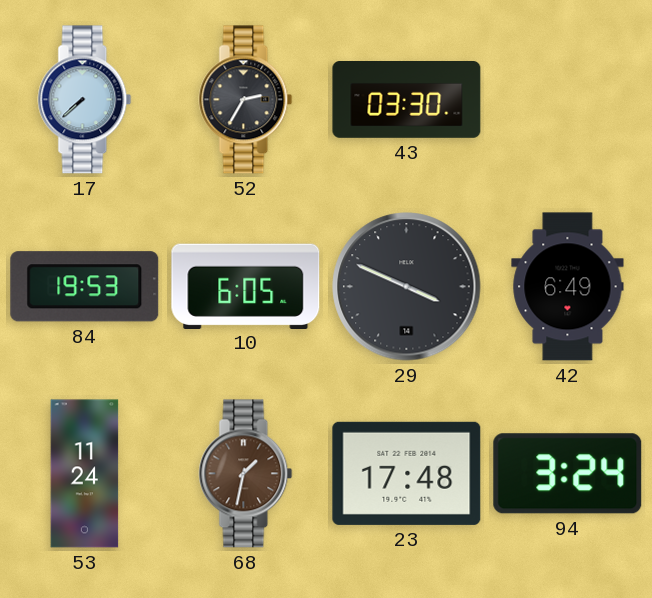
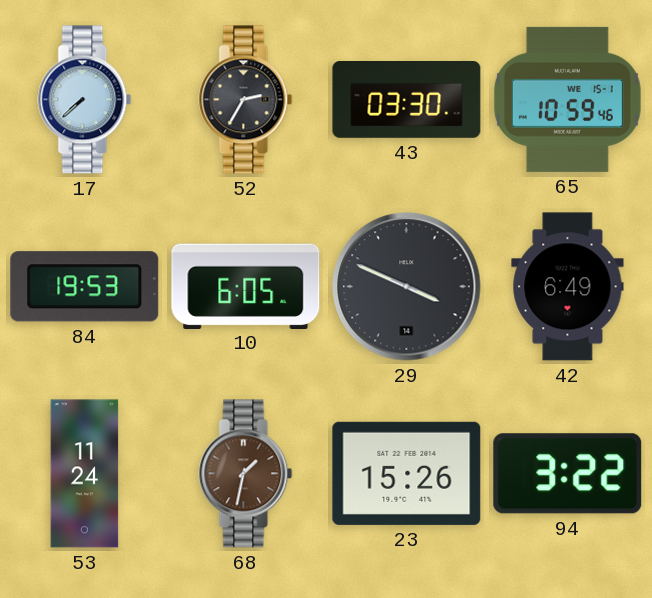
65: none -> 10:59 (567, 99)
23: 17:48 -> 15:26 (407, 473)
94: 3:24 -> 3:22 (568, 474)
